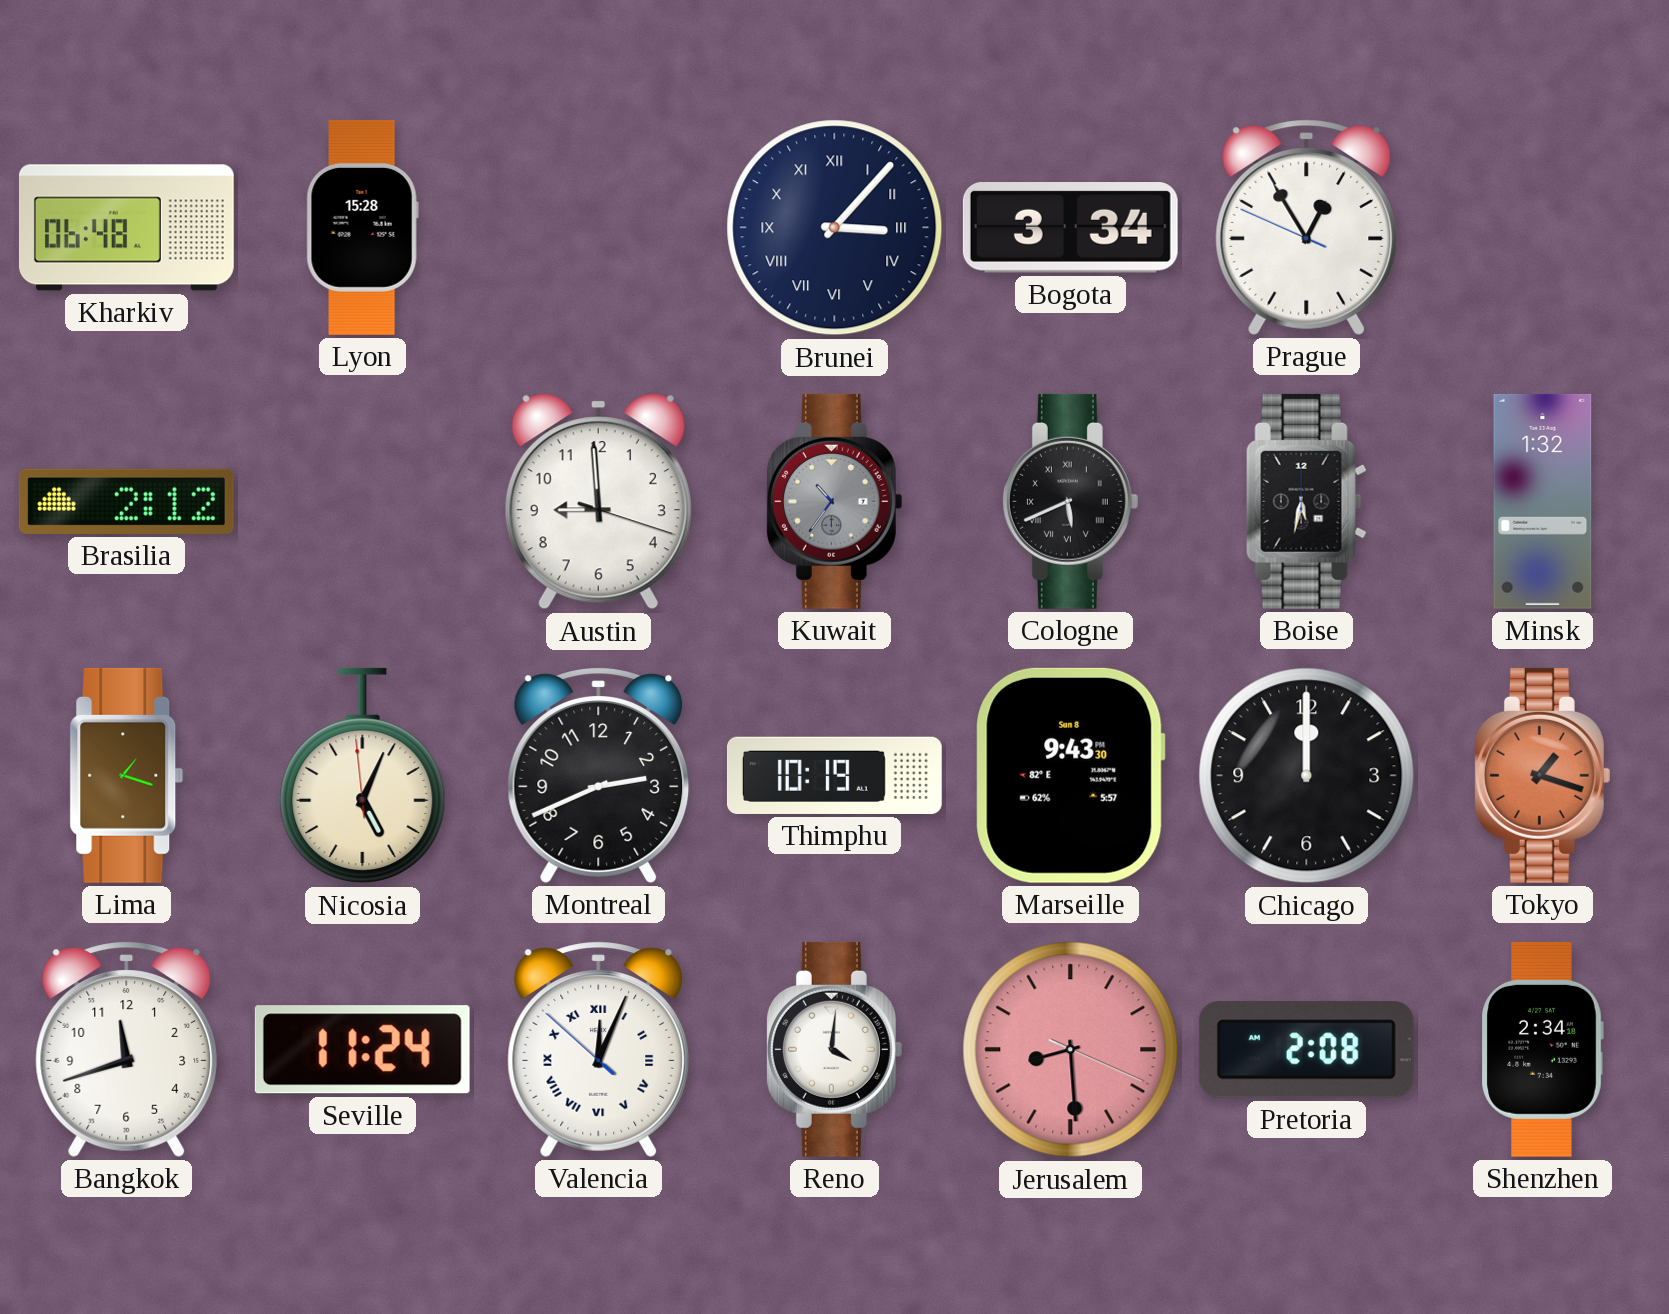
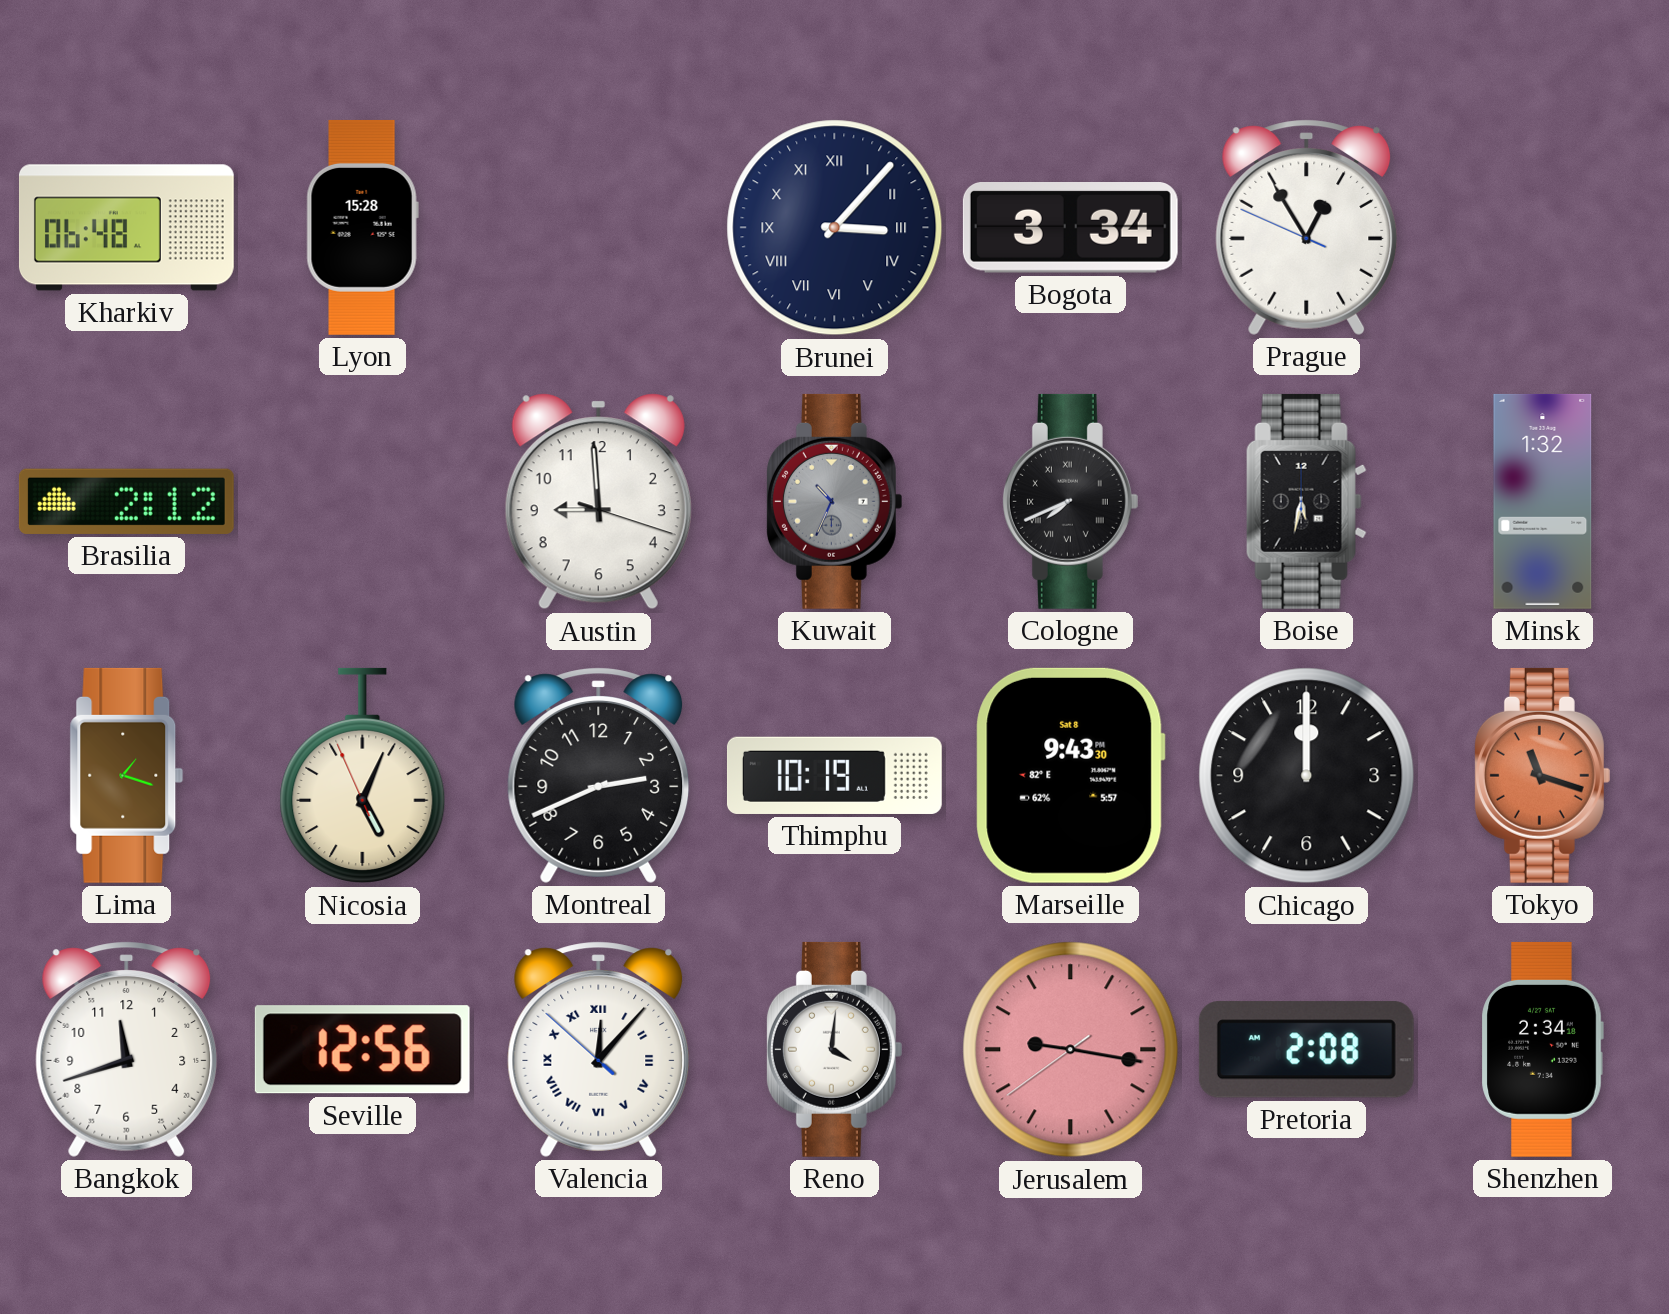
Kuwait: 10:36 -> 10:34 (834, 501)
Cologne: 5:41 -> 7:41 (1070, 501)
Nicosia: 5:03:59 -> 5:03:56 (363, 776)
Marseille date: Sun 8 -> Sat 8 (1070, 775)
Tokyo: 1:18 -> 11:18 (1542, 775)
Seville: 11:24 -> 12:56 (362, 1050)
Valencia: 12:03 -> 12:06 (599, 1049)
Jerusalem: 8:29 -> 9:16 (1071, 1050)
